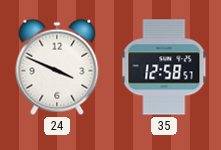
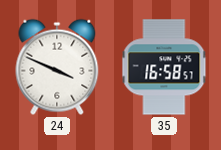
35: 12:58 -> 16:58 (164, 67)
